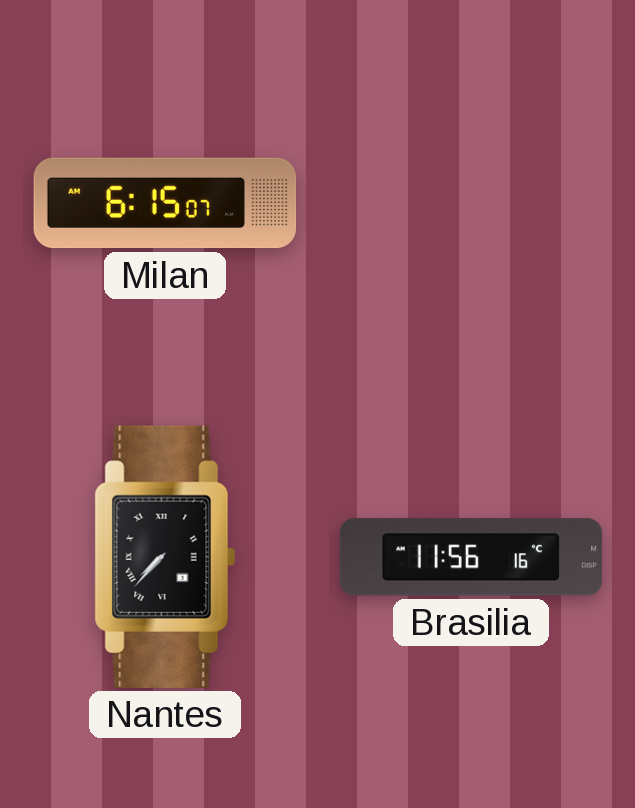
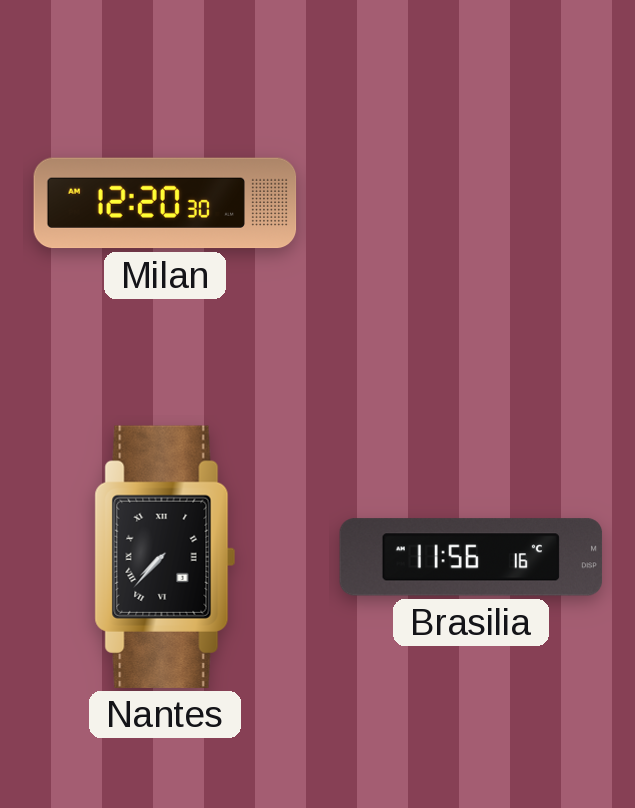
Milan: 6:15 -> 12:20 (165, 203)
